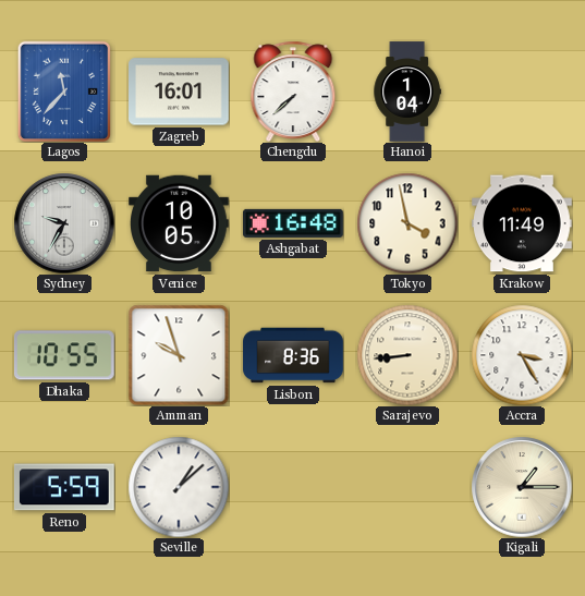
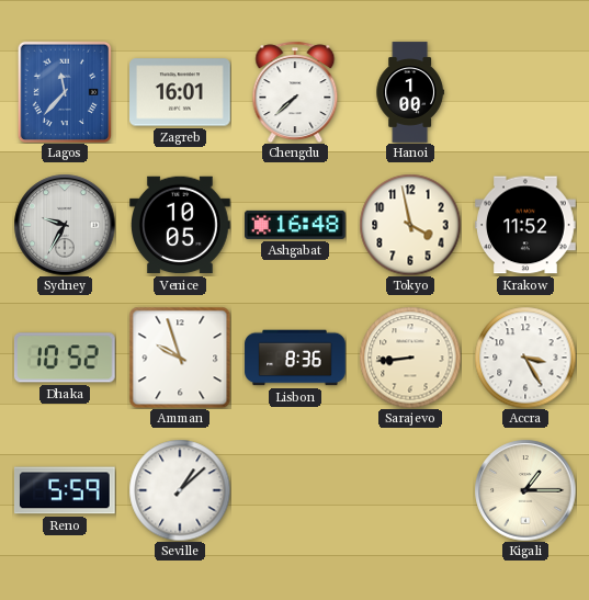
Hanoi: 1:04 -> 1:00 (410, 92)
Krakow: 11:49 -> 11:52 (526, 225)
Dhaka: 10:55 -> 10:52 (65, 358)
